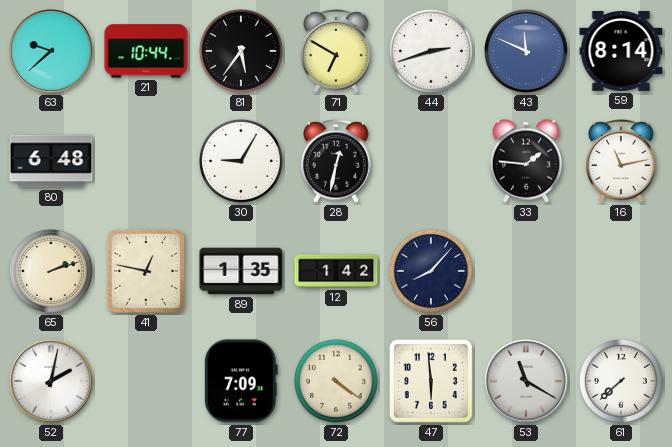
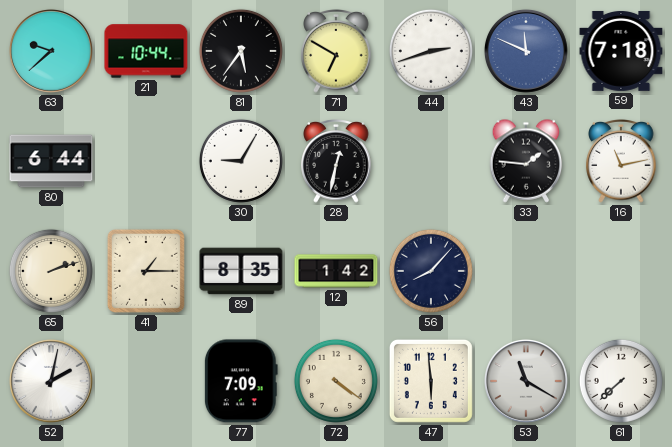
59: 8:14 -> 7:18 (621, 51)
80: 6:48 -> 6:44 (51, 161)
41: 12:47 -> 1:15 (146, 271)
89: 1:35 -> 8:35 (241, 271)
